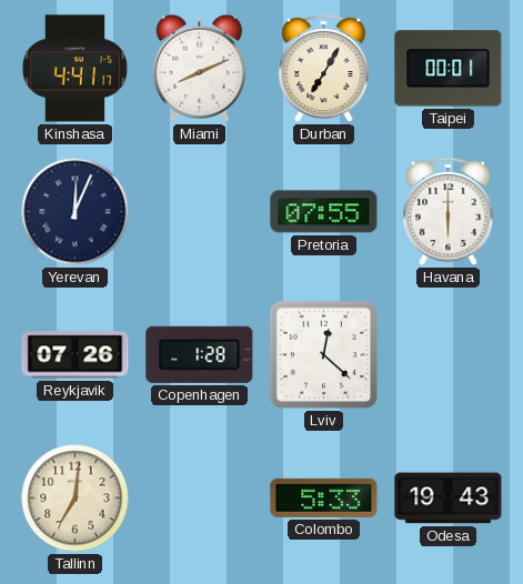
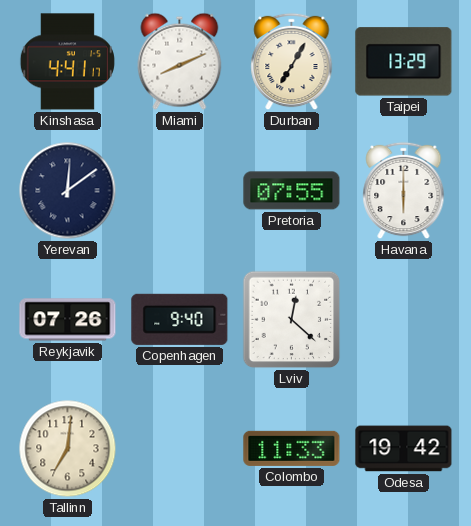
Taipei: 00:01 -> 13:29 (404, 62)
Yerevan: 12:04 -> 12:09 (68, 191)
Copenhagen: 1:28 -> 9:40 (180, 319)
Colombo: 5:33 -> 11:33 (292, 448)
Odesa: 19:43 -> 19:42 (404, 449)
